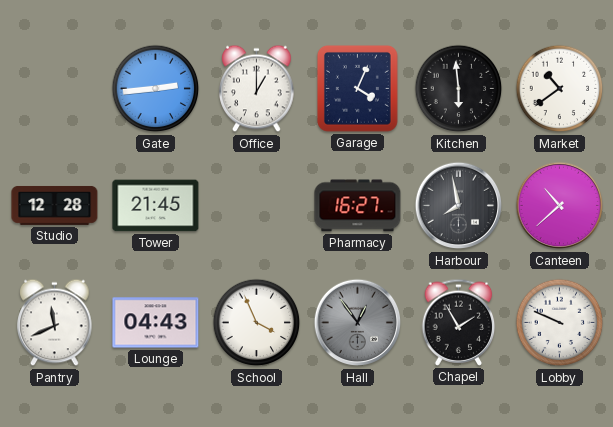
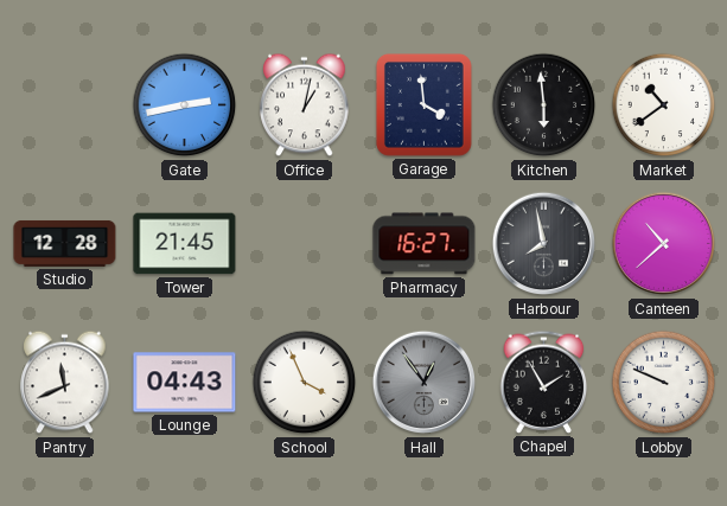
Gate: 2:44 -> 2:43 (185, 105)
Office: 1:00 -> 1:02 (305, 105)
Garage: 4:04 -> 3:59 (423, 105)
